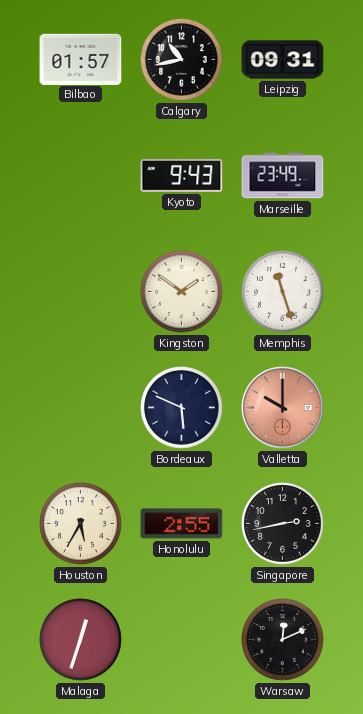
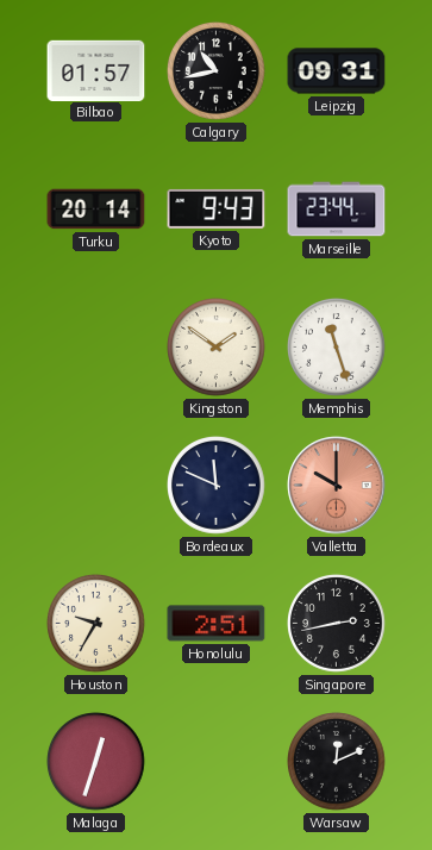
Turku: none -> 20:14 (96, 210)
Marseille: 23:49 -> 23:44 (337, 210)
Bordeaux: 5:49 -> 11:49 (217, 486)
Houston: 5:35 -> 9:35 (96, 624)
Honolulu: 2:55 -> 2:51 (217, 624)
